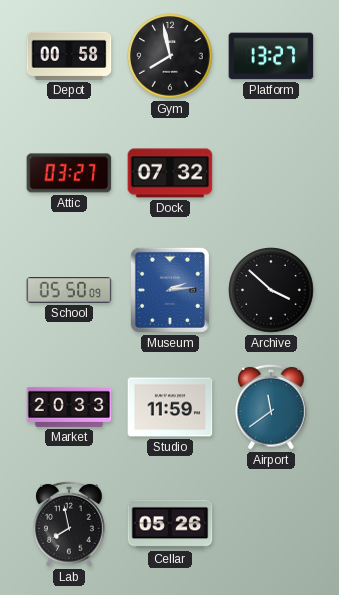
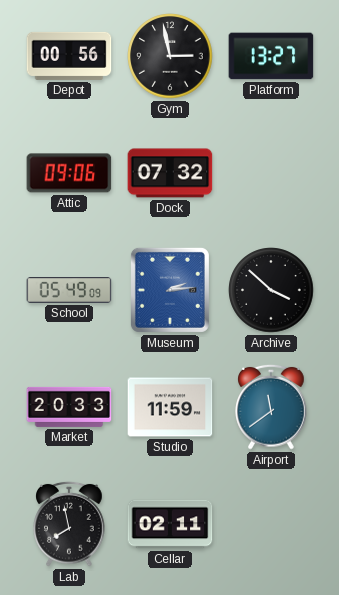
Depot: 00:58 -> 00:56 (69, 56)
Gym: 7:58 -> 2:58 (170, 56)
Attic: 03:27 -> 09:06 (69, 173)
School: 05:50 -> 05:49 (69, 291)
Cellar: 05:26 -> 02:11 (170, 524)
